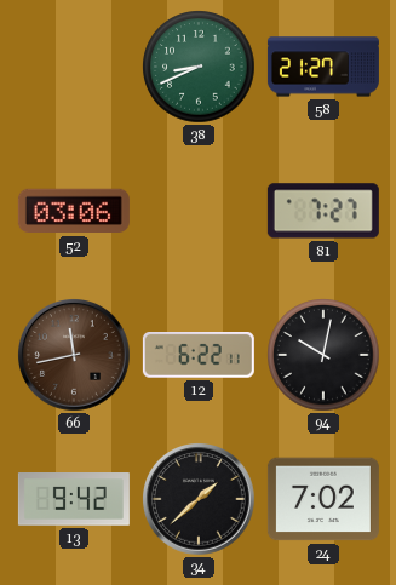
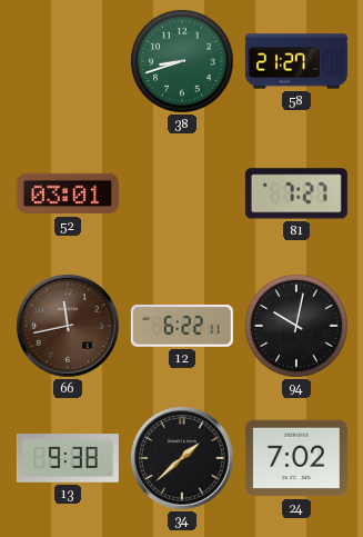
38: 8:41 -> 8:42 (182, 61)
52: 03:06 -> 03:01 (68, 193)
13: 9:42 -> 9:38 (68, 459)
